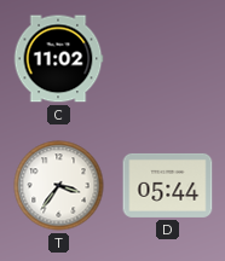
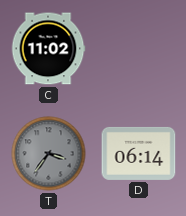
T dial: white -> grey (49, 154)
D: 05:44 -> 06:14 (139, 153)
